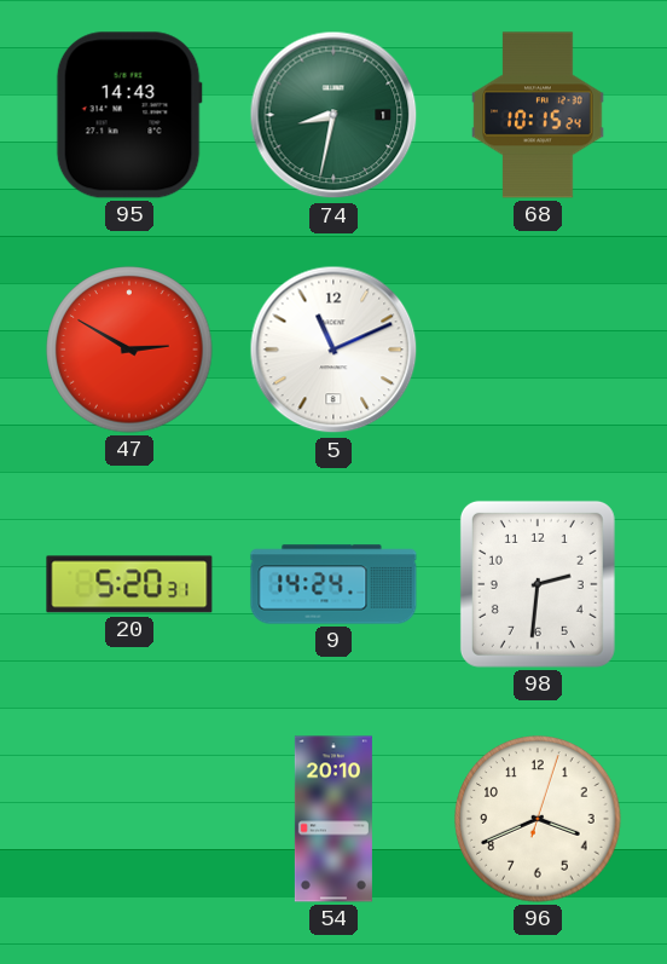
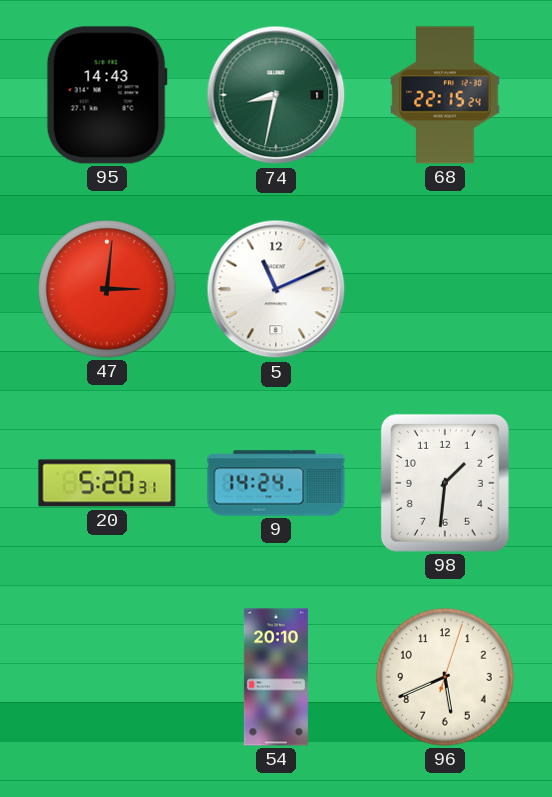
68: 10:15 -> 22:15 (445, 95)
47: 2:50 -> 3:01 (107, 289)
98: 2:31 -> 1:31 (445, 483)
96: 3:41 -> 5:41 (445, 677)
